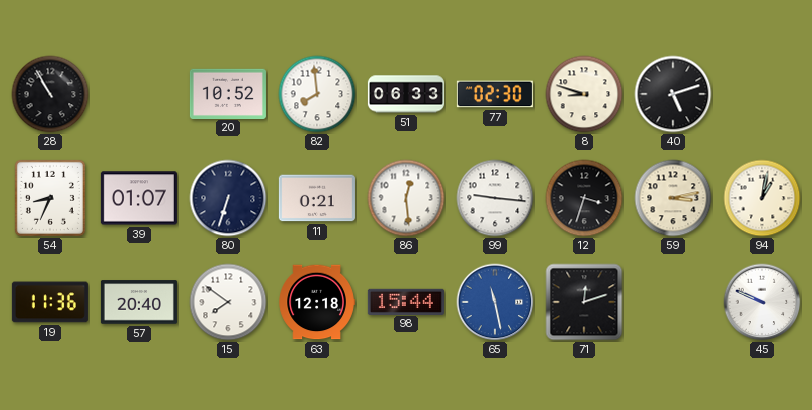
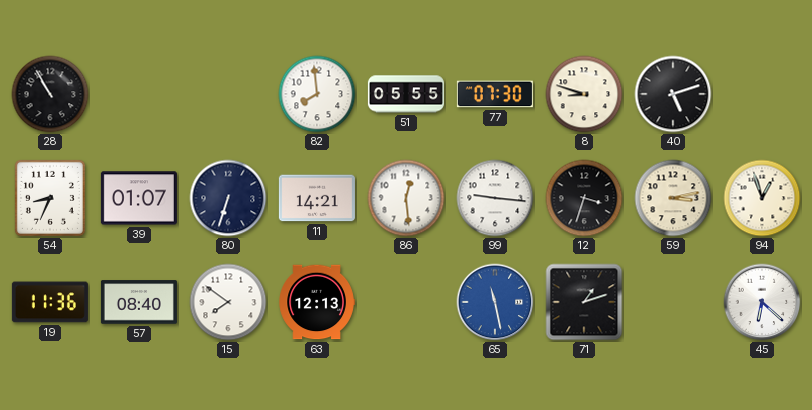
20: 10:52 -> none (228, 93)
51: 06:33 -> 05:55 (406, 94)
77: 02:30 -> 07:30 (495, 94)
11: 0:21 -> 14:21 (317, 198)
94: 1:02 -> 12:57 (762, 198)
57: 20:40 -> 08:40 (139, 302)
63: 12:18 -> 12:13 (317, 302)
98: 15:44 -> none (406, 301)
71: 12:12 -> 1:12 (584, 302)
45: 9:49 -> 6:22 (762, 302)
